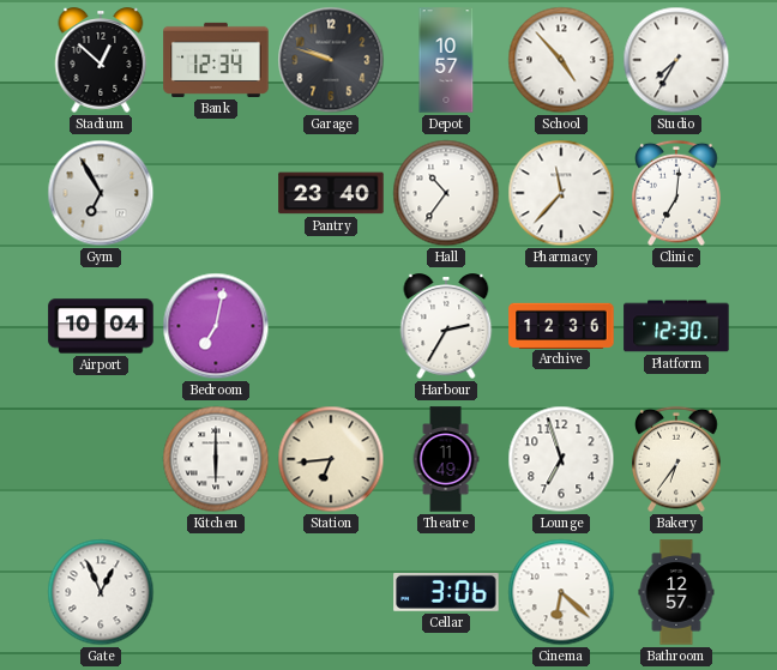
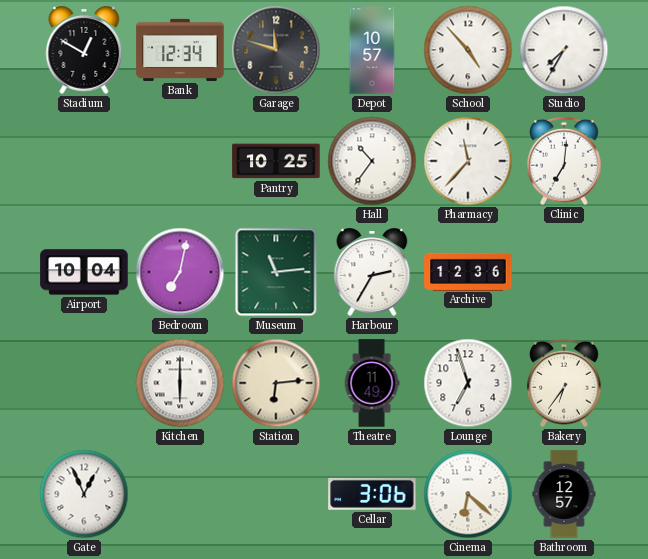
Stadium: 12:52 -> 12:50 (84, 50)
Garage: 9:48 -> 11:48 (276, 50)
Gym: 6:55 -> none (101, 193)
Pantry: 23:40 -> 10:25 (276, 161)
Museum: none -> 11:14 (276, 272)
Platform: 12:30 -> none (676, 326)
Station: 6:44 -> 6:14 (276, 383)
